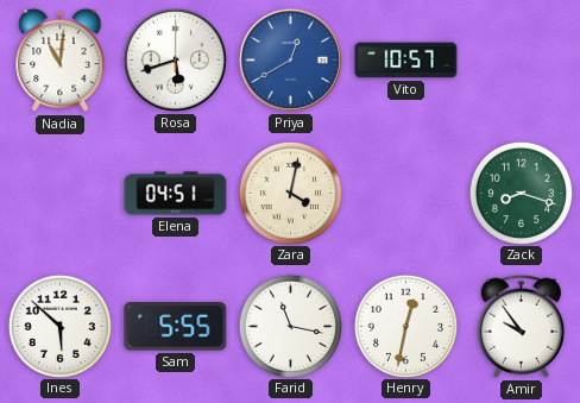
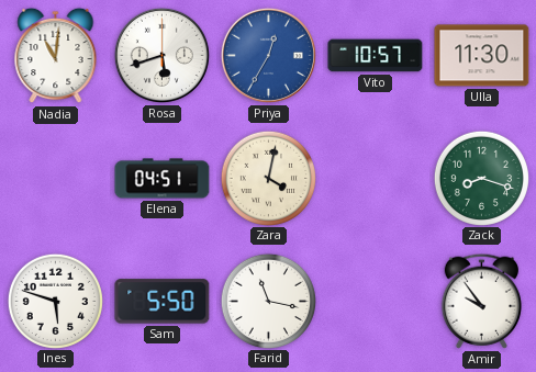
Priya: 12:40 -> 12:35 (268, 55)
Ulla: none -> 11:30 (482, 56)
Ines: 5:52 -> 5:48 (55, 301)
Sam: 5:55 -> 5:50 (163, 302)
Henry: 12:32 -> none (405, 326)
